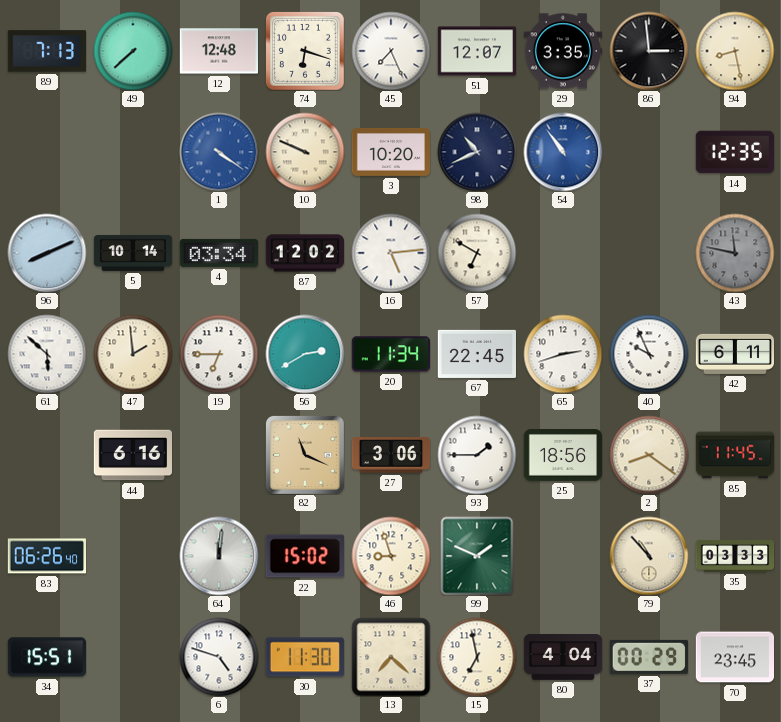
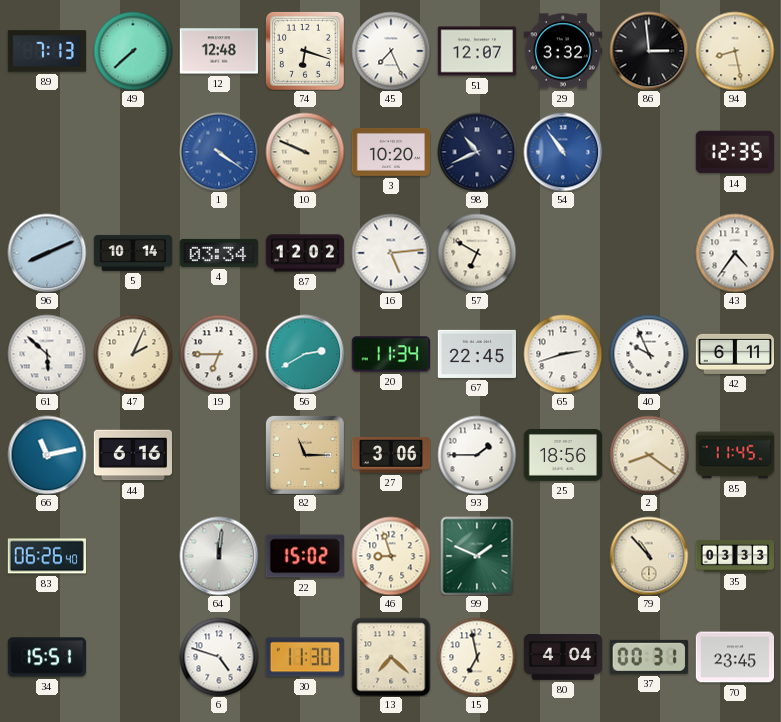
29: 3:35 -> 3:32 (562, 51)
43: 11:47 -> 4:36 (735, 253)
43 dial: grey -> white (735, 253)
47: 1:59 -> 2:04 (133, 354)
66: none -> 11:13 (47, 455)
82: 11:19 -> 11:15 (305, 455)
37: 00:29 -> 00:31 (649, 657)
